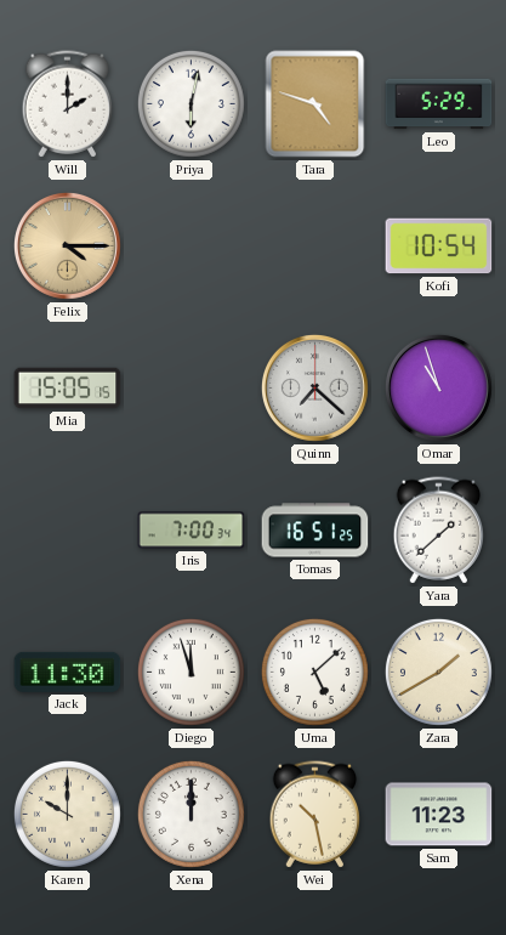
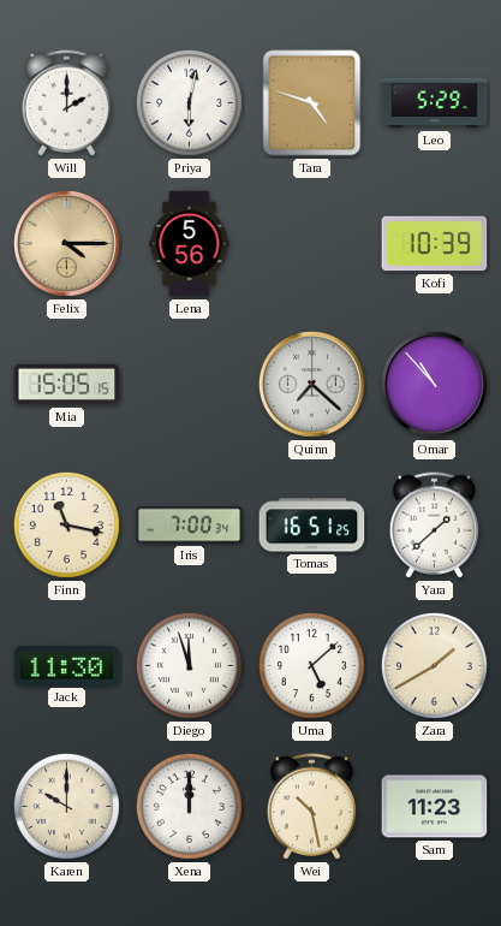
Lena: none -> 5:56 (190, 244)
Kofi: 10:54 -> 10:39 (435, 244)
Omar: 10:57 -> 10:53 (434, 384)
Finn: none -> 11:17 (66, 524)
